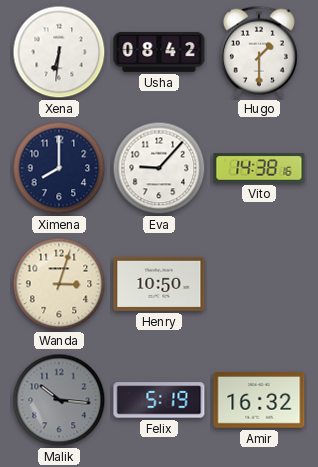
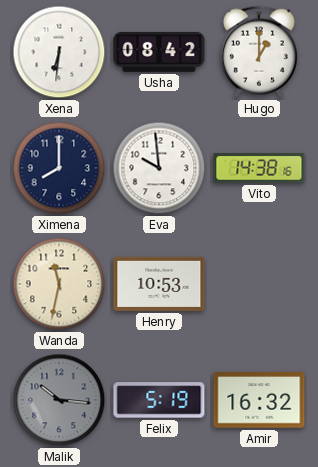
Hugo: 1:30 -> 1:00 (259, 52)
Eva: 9:07 -> 9:59 (159, 168)
Wanda: 3:03 -> 11:32 (59, 284)
Henry: 10:50 -> 10:53 (159, 284)
